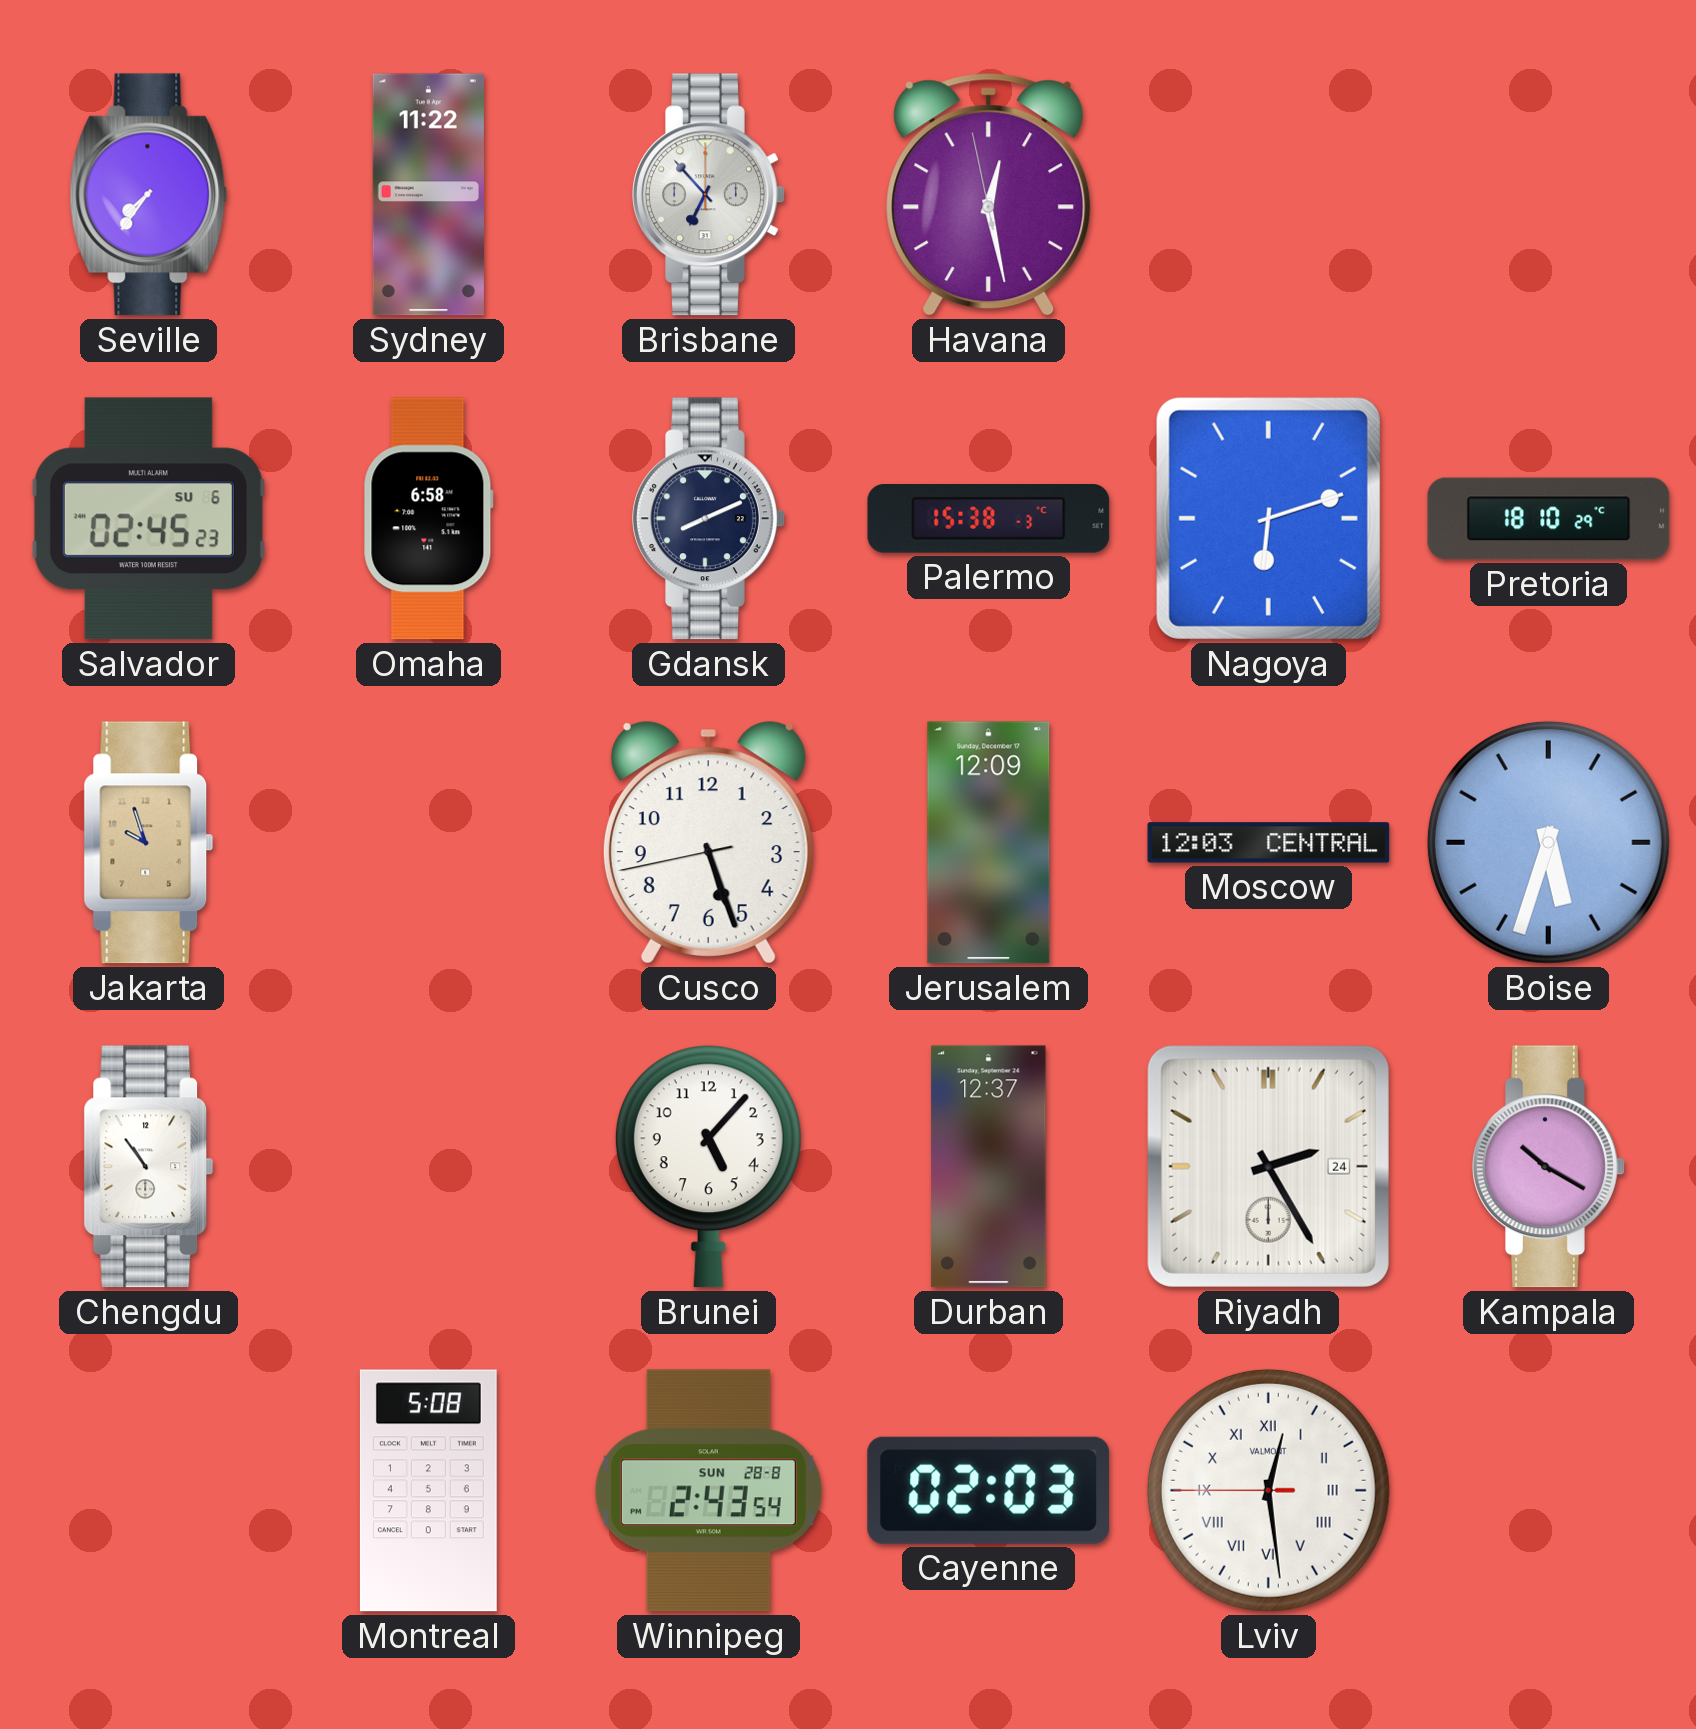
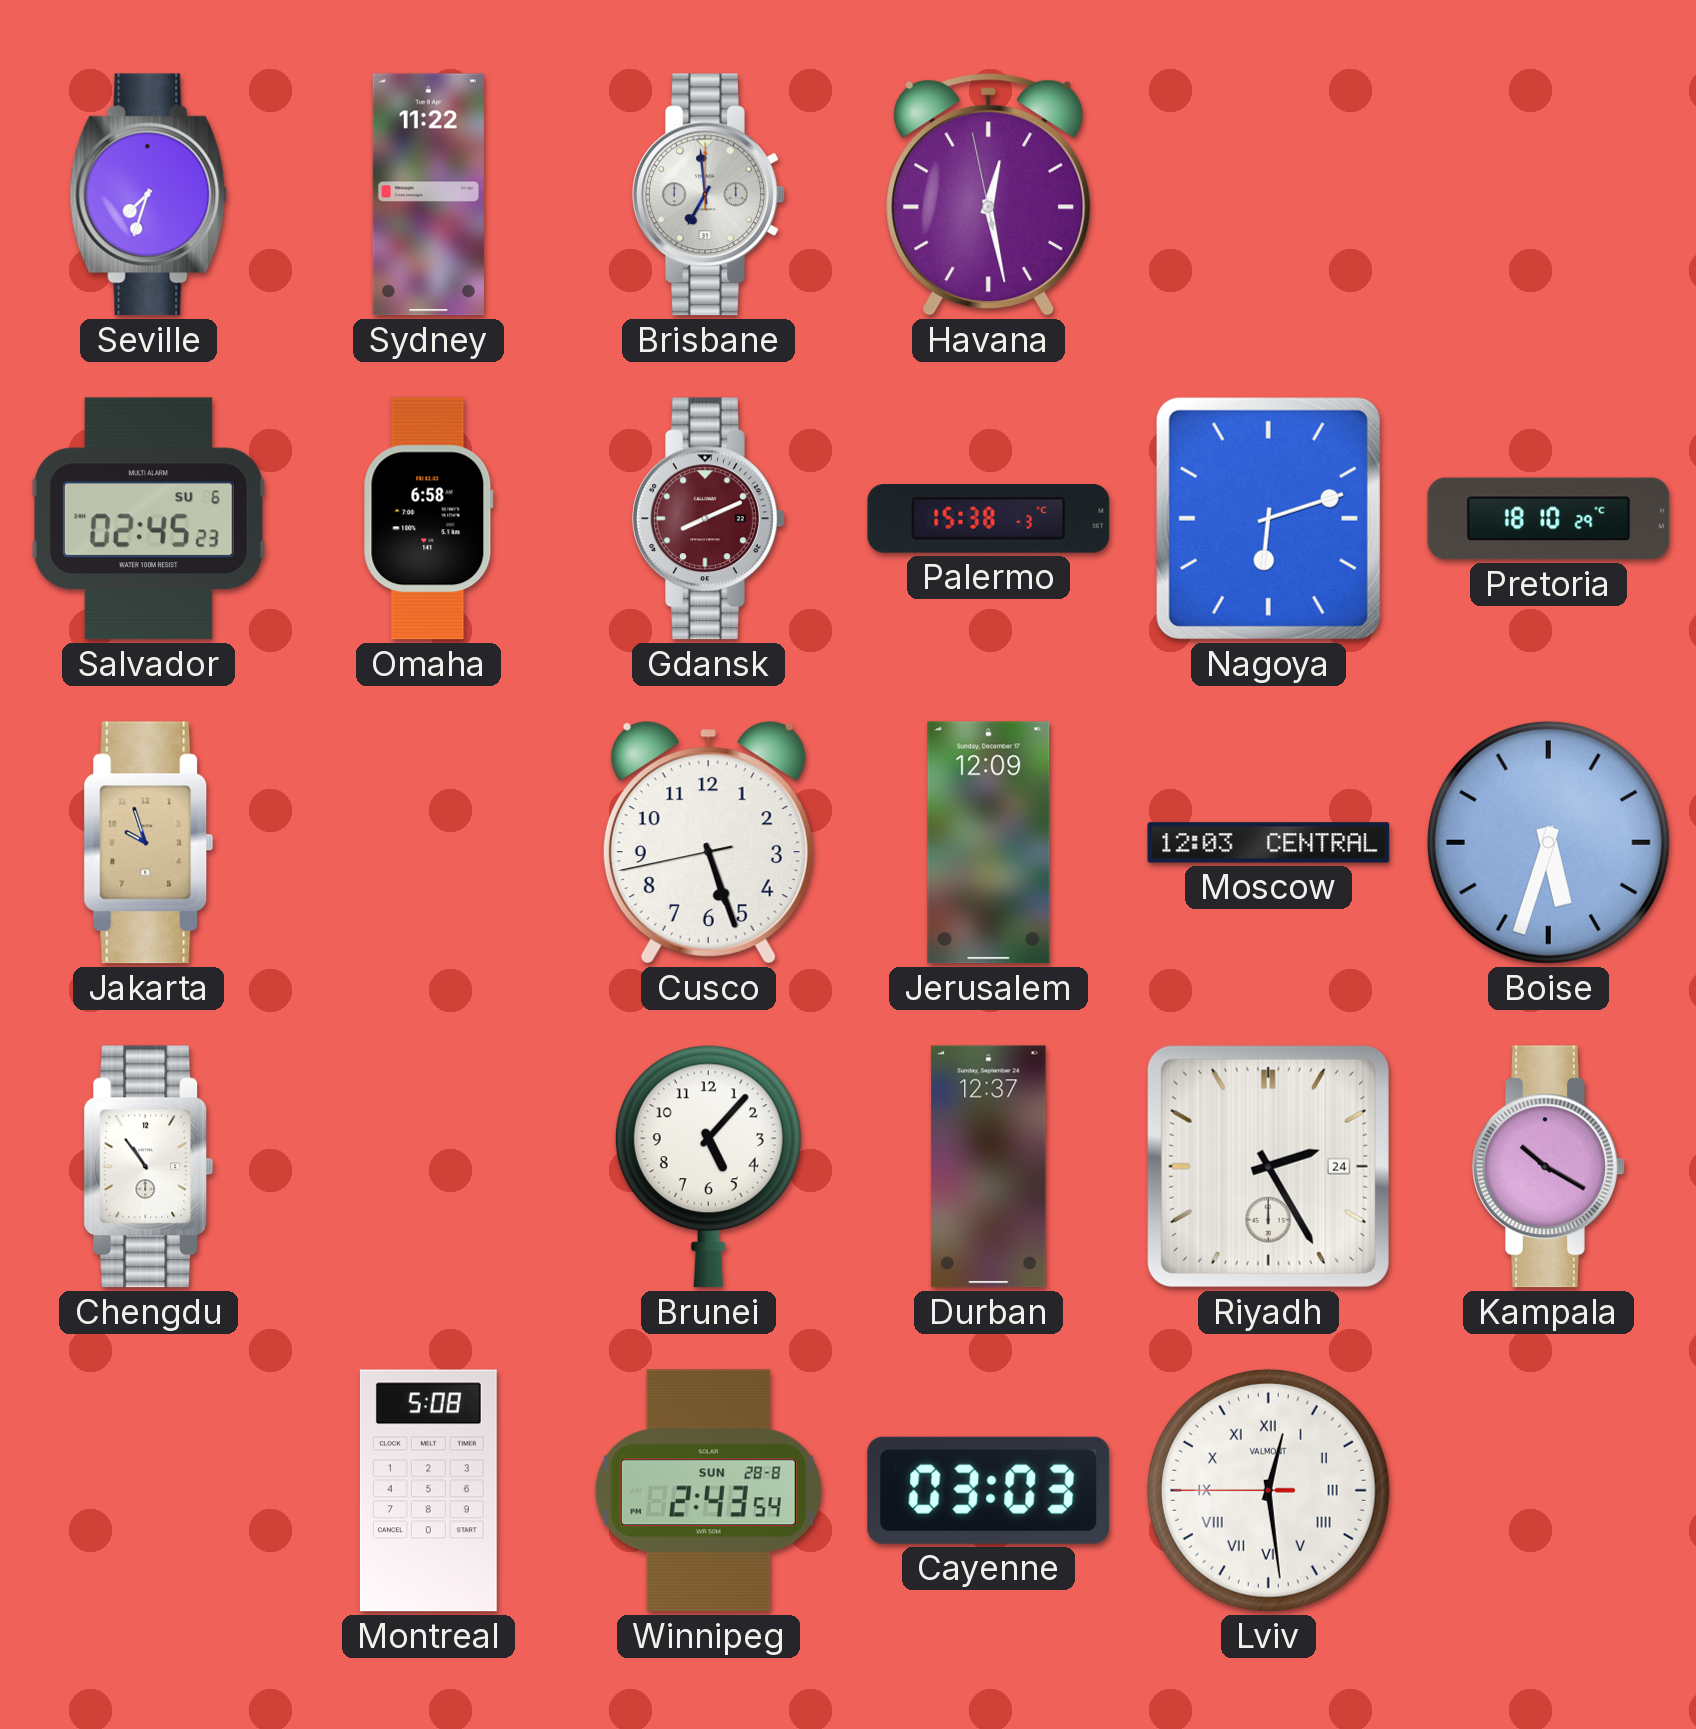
Seville: 7:36 -> 7:33 (149, 195)
Brisbane: 6:53 -> 6:59 (709, 195)
Gdansk dial: navy -> burgundy (709, 519)
Cayenne: 02:03 -> 03:03 (989, 1490)
